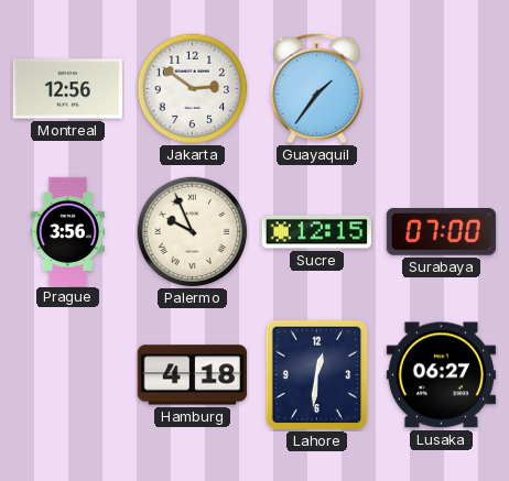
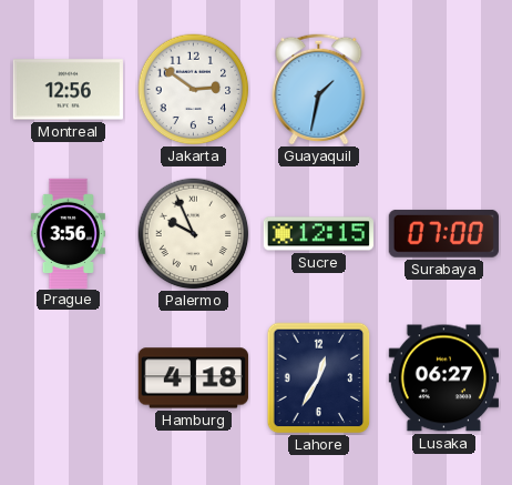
Guayaquil: 1:36 -> 1:32 (319, 89)
Lahore: 12:31 -> 12:35 (319, 378)
